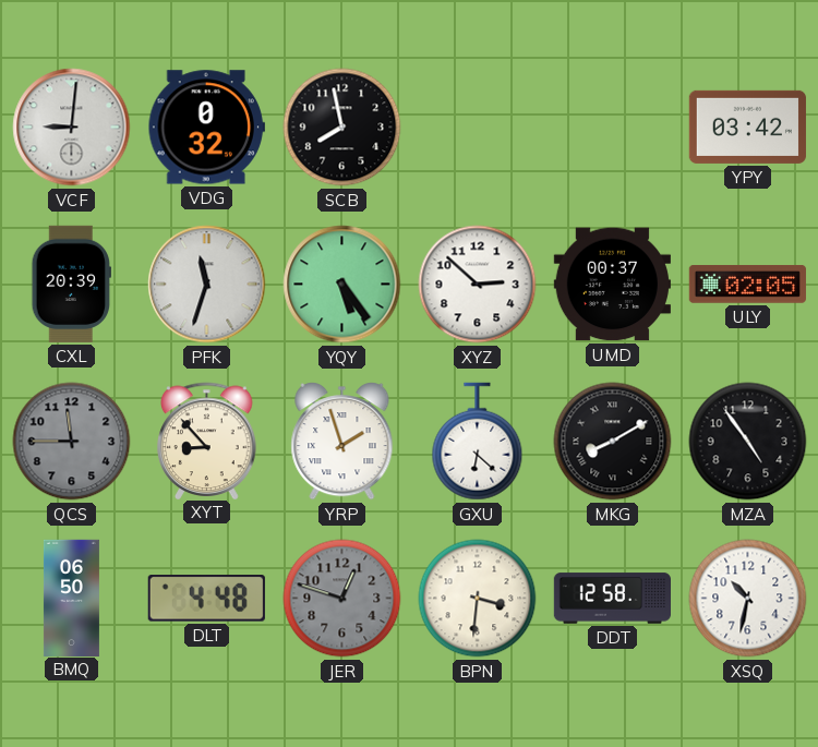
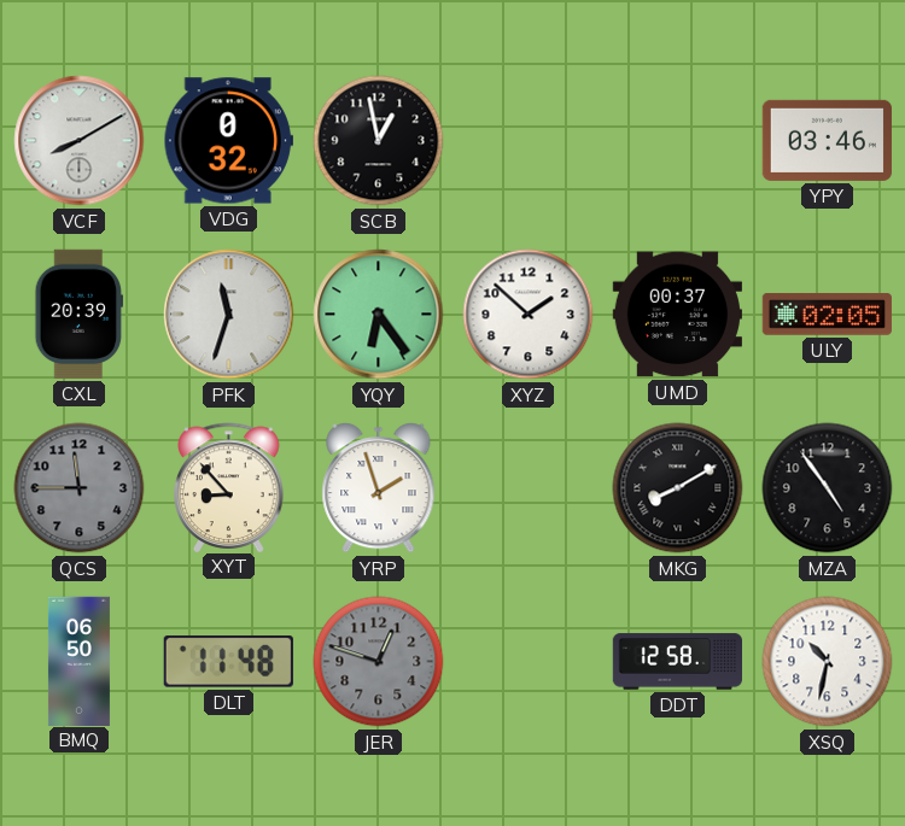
VCF: 9:01 -> 8:10 (80, 141)
SCB: 7:58 -> 12:58 (379, 141)
YPY: 03:42 -> 03:46 (827, 140)
YQY: 5:24 -> 6:24 (379, 315)
XYZ: 2:52 -> 1:52 (529, 315)
GXU: 6:22 -> none (478, 442)
DLT: 4:48 -> 11:48 (228, 662)
BPN: 3:31 -> none (478, 599)
